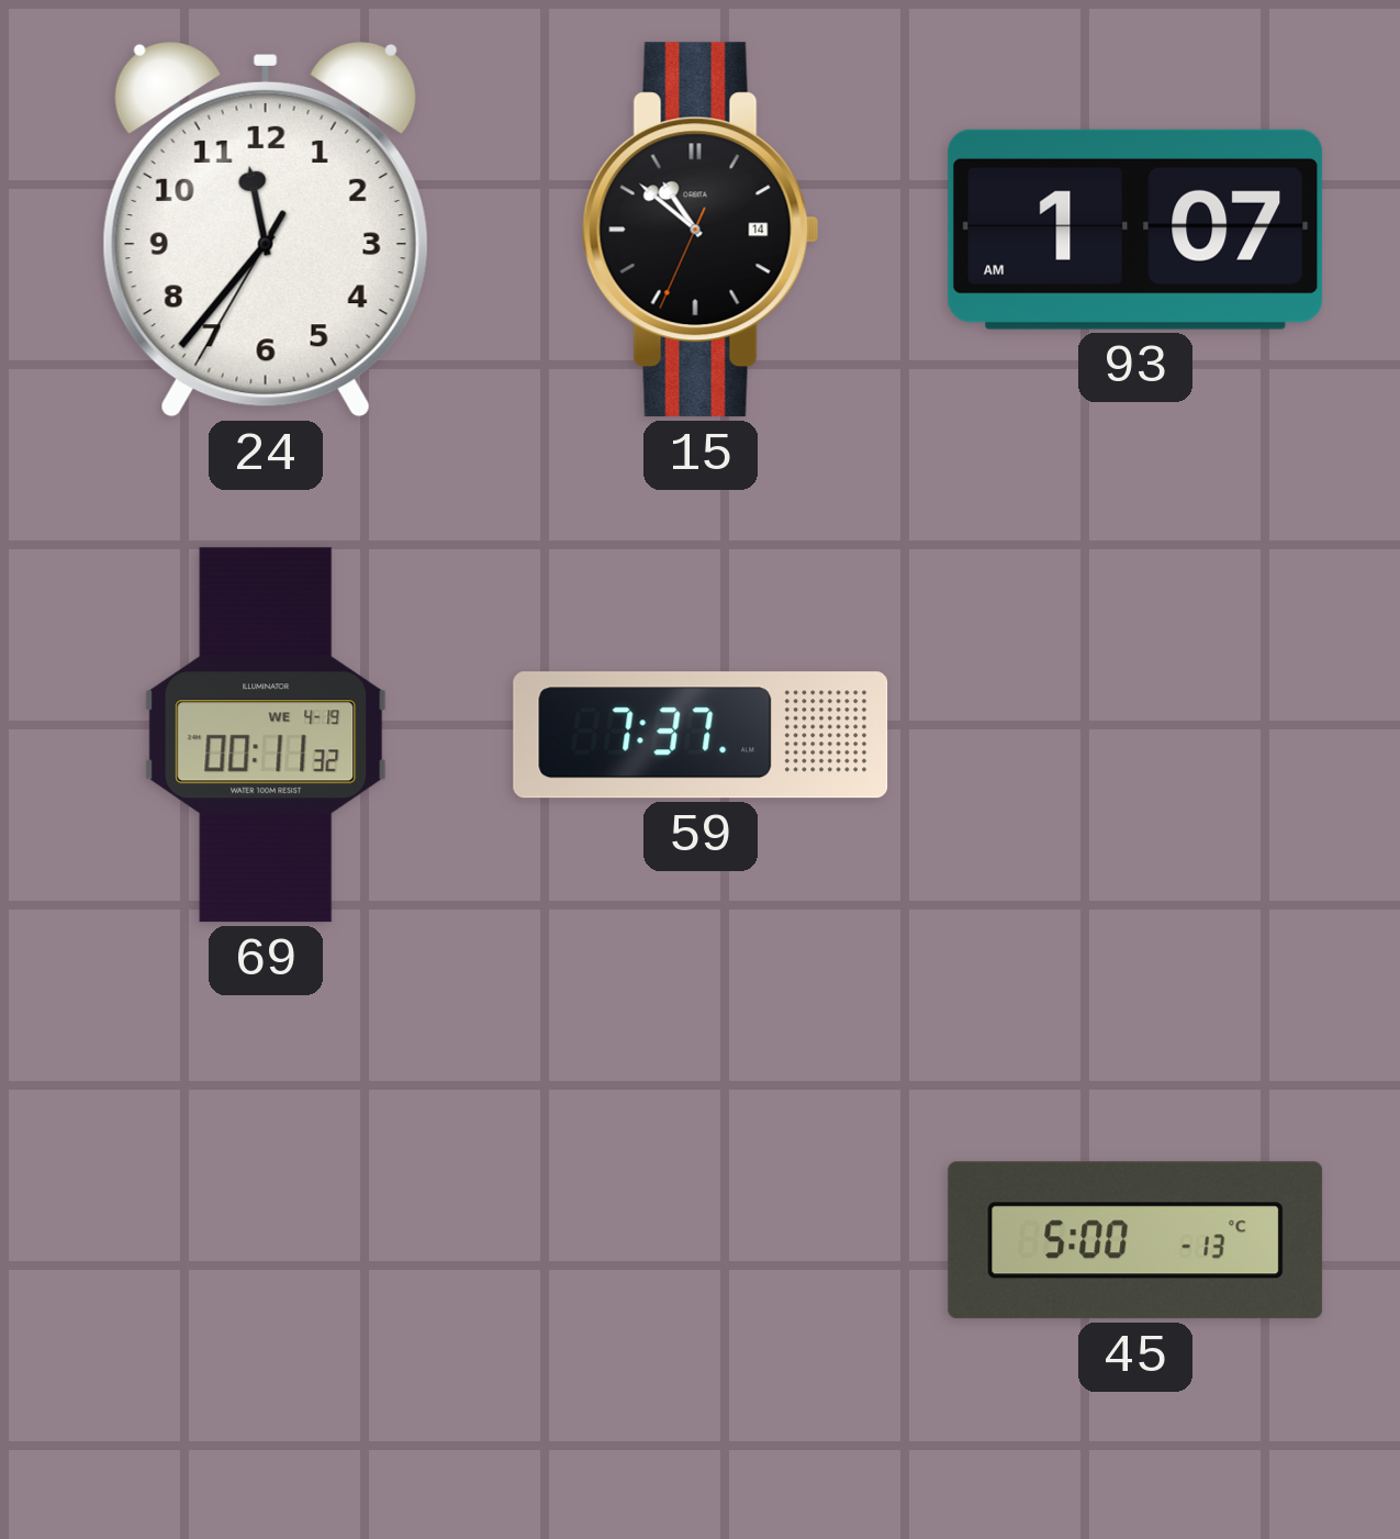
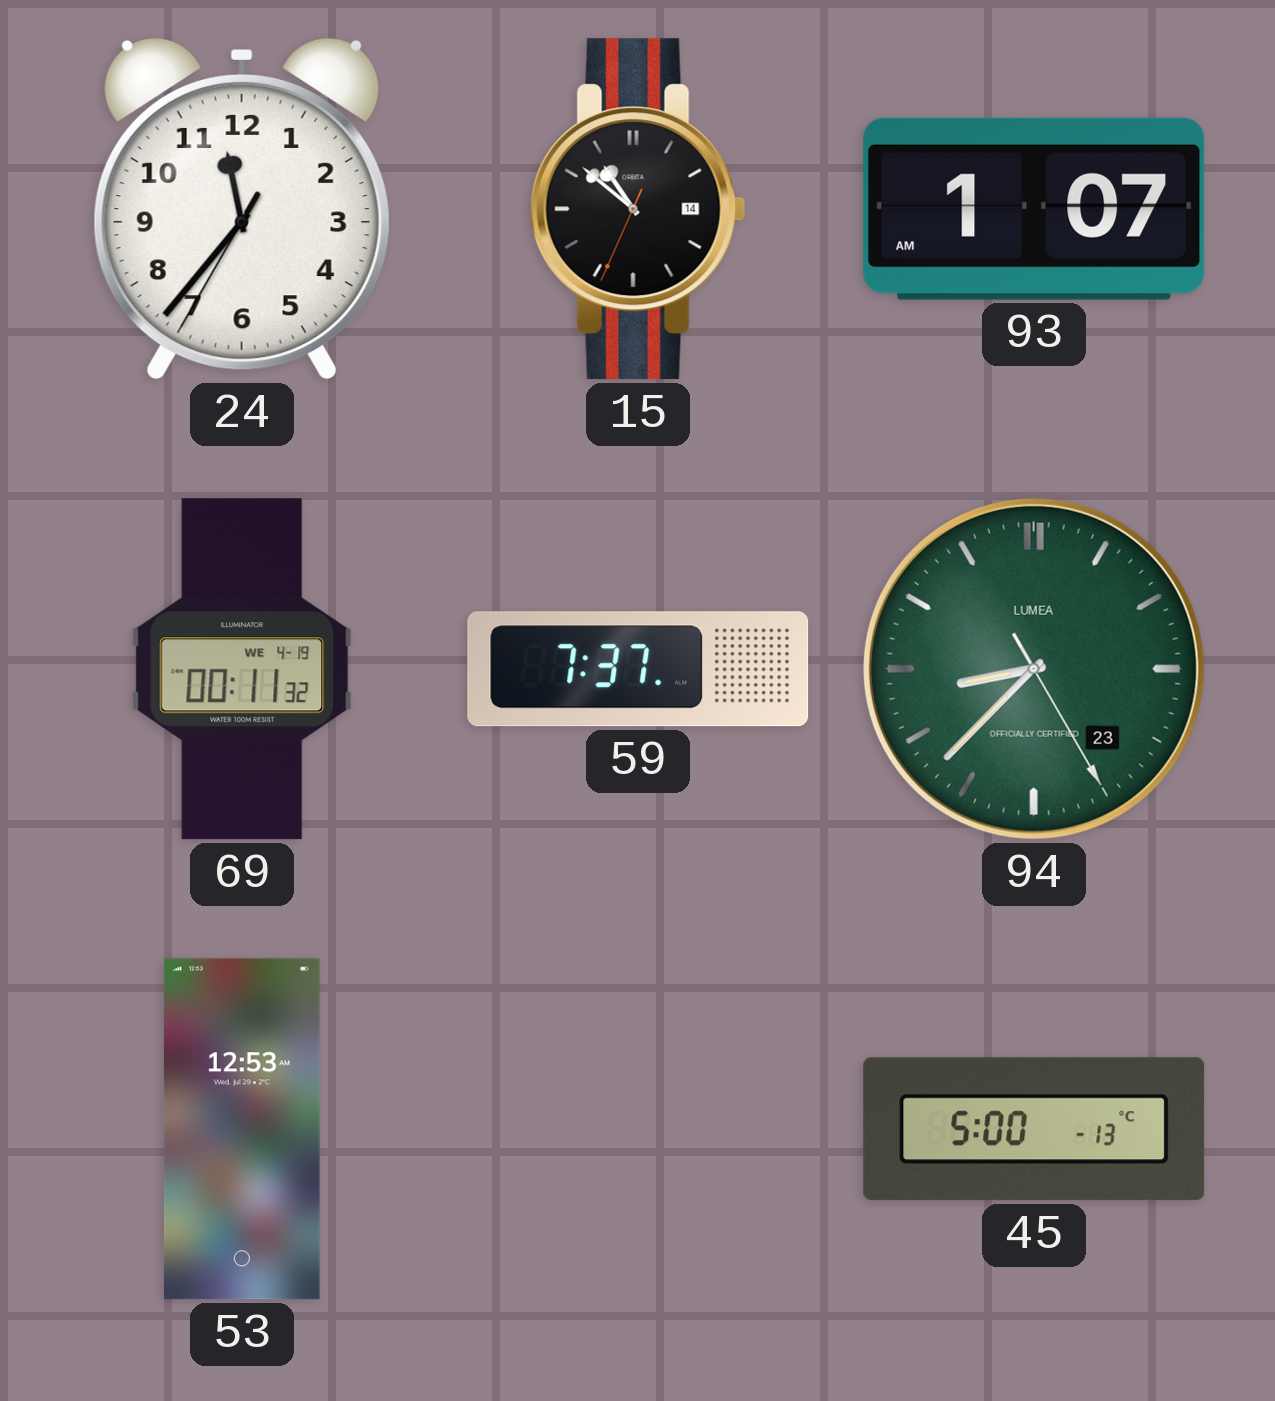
94: none -> 8:37 (1034, 669)
53: none -> 12:53 (242, 1129)
